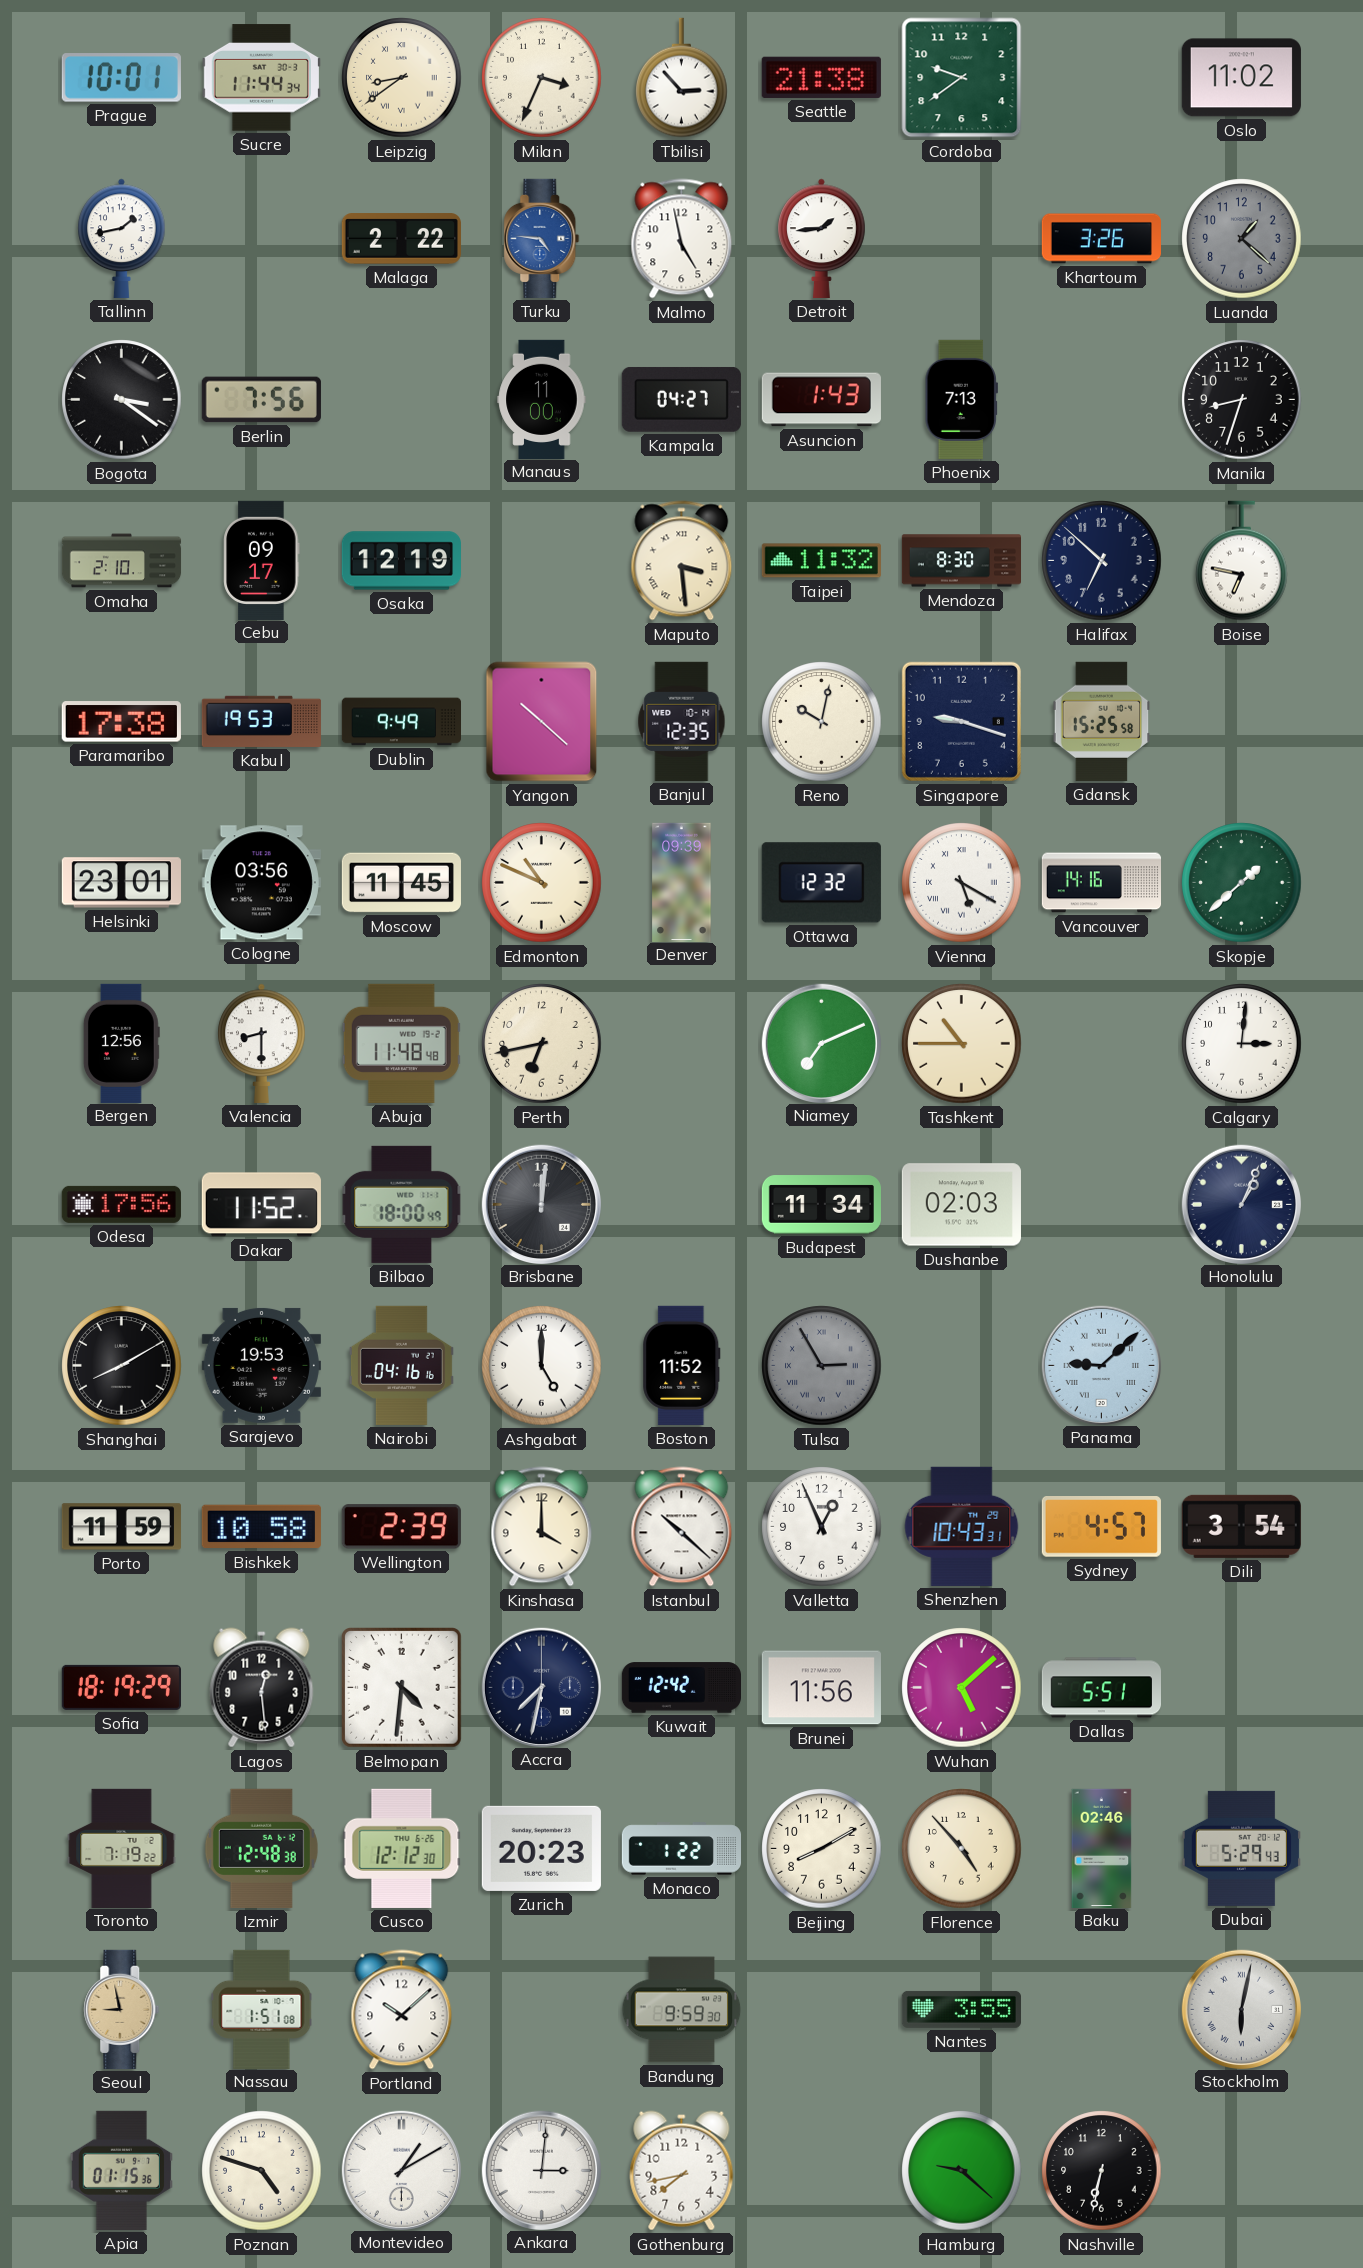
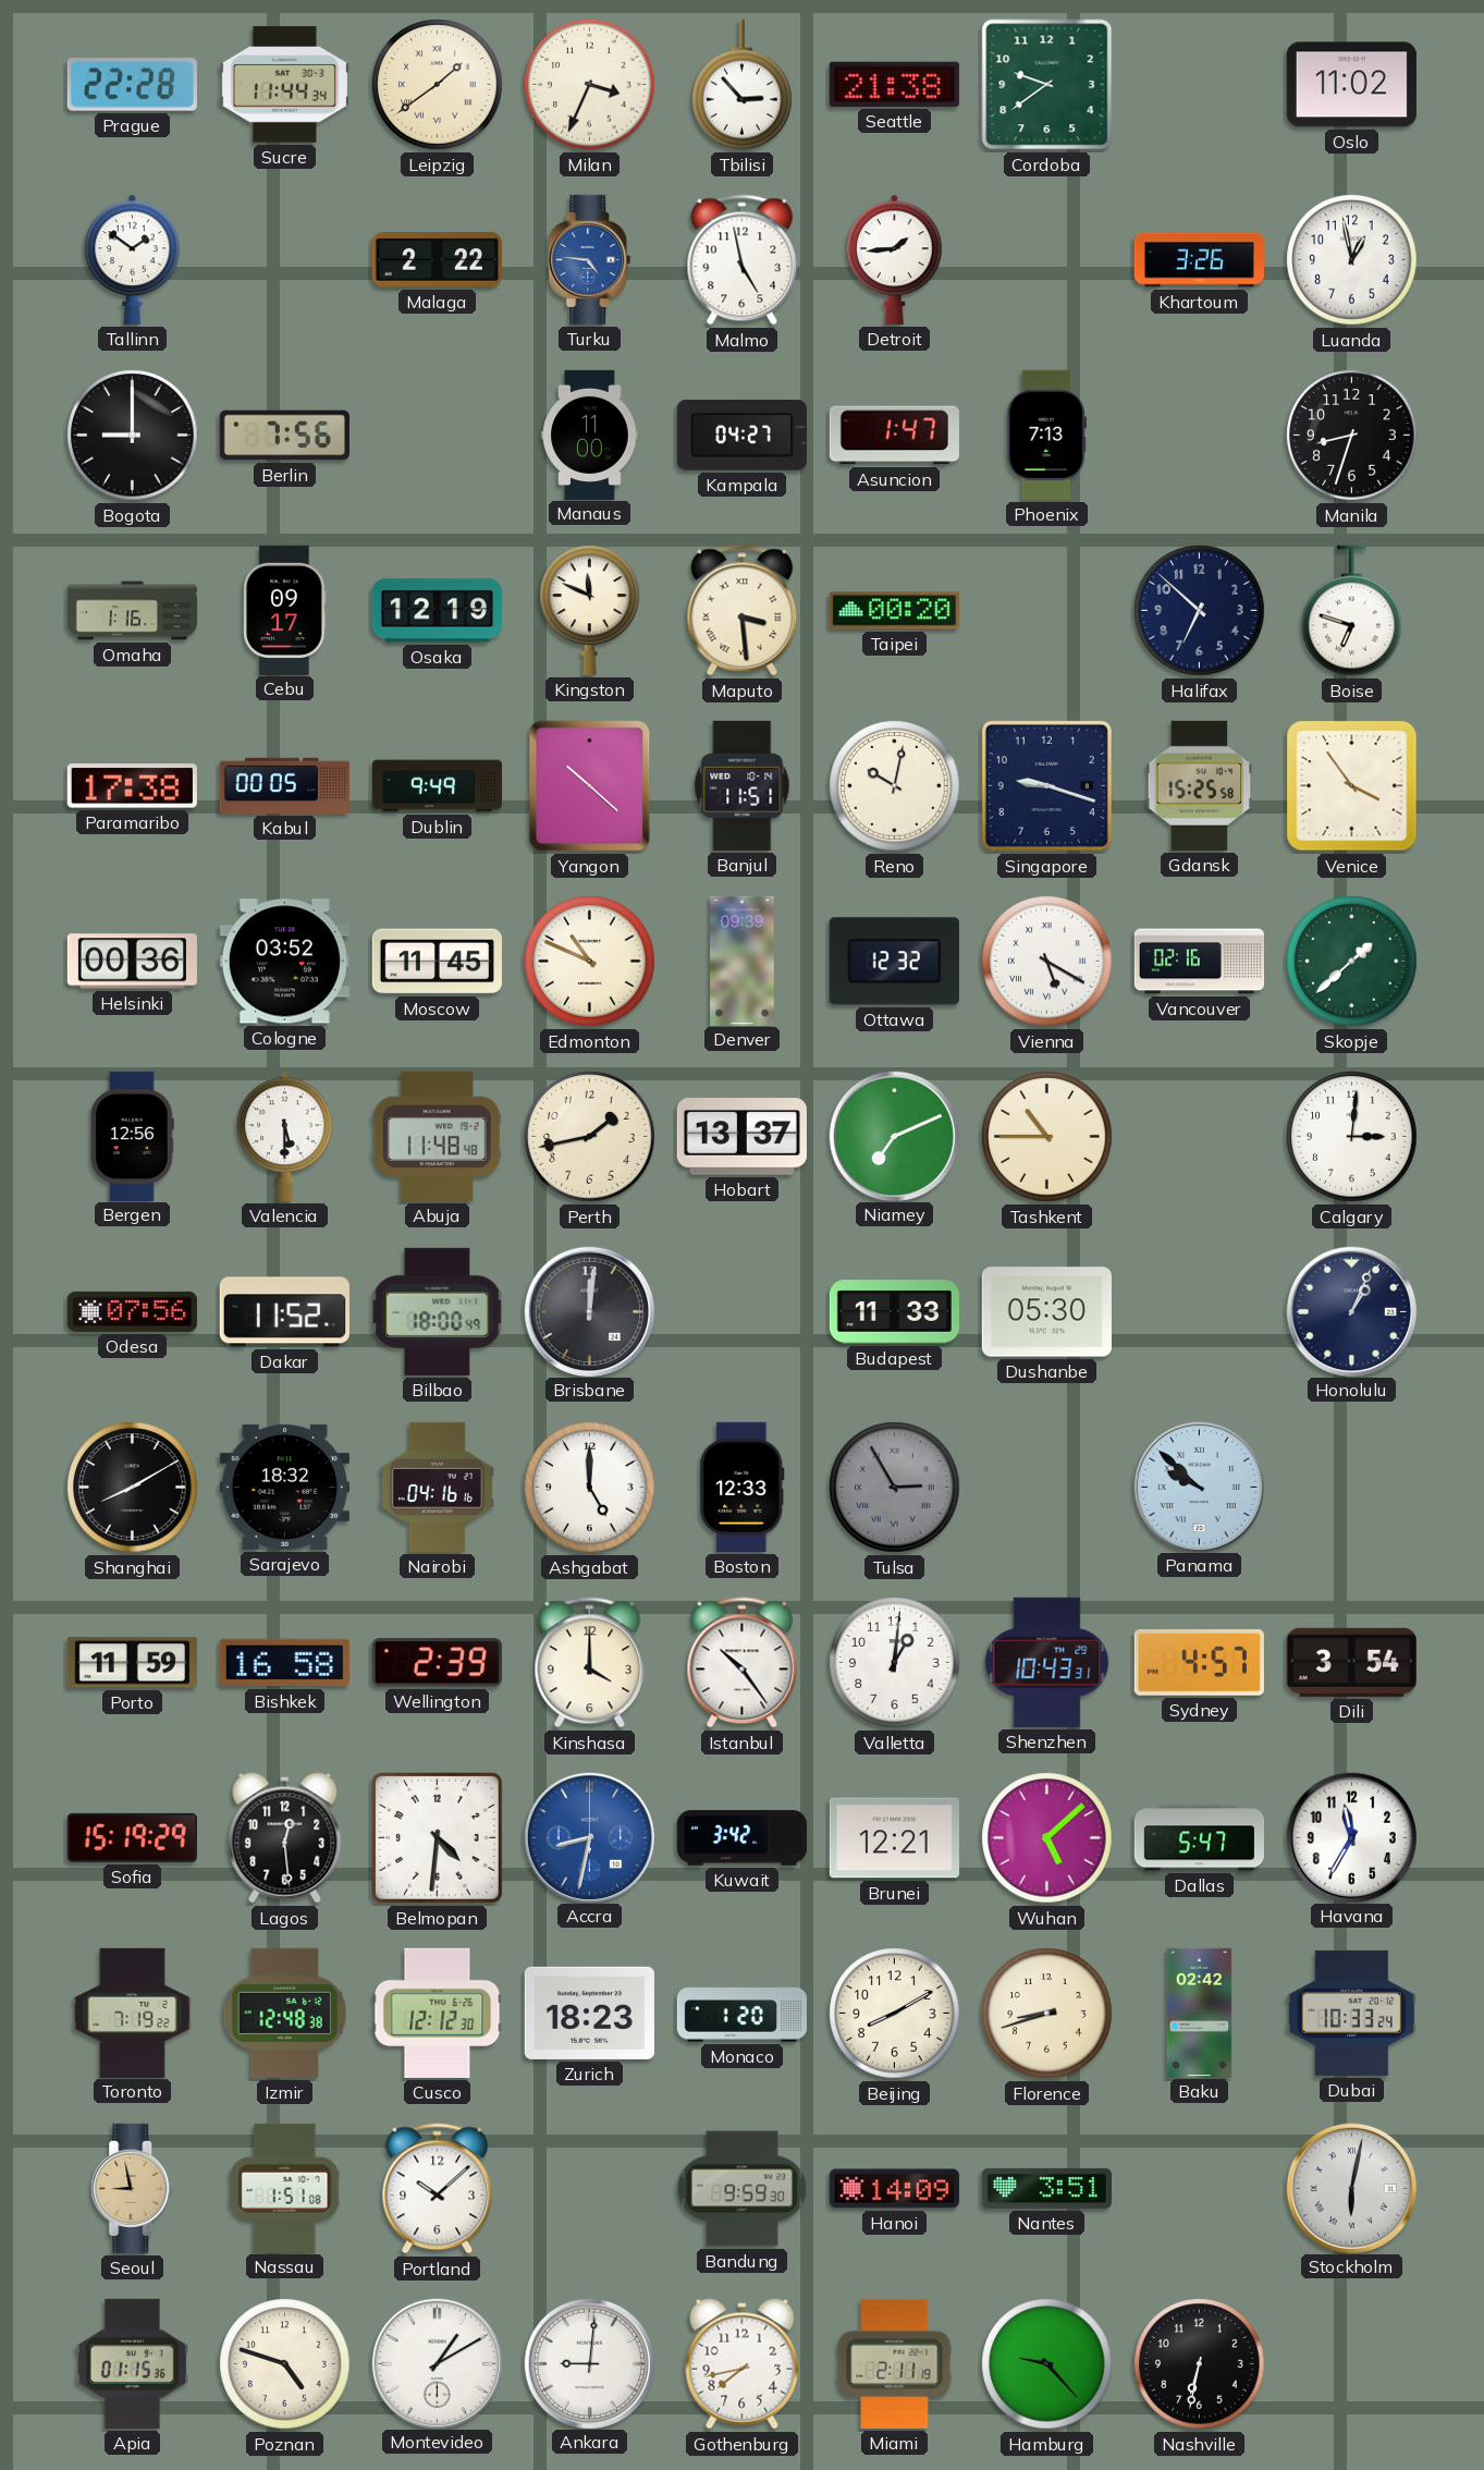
Prague: 10:01 -> 22:28 (132, 85)
Leipzig: 8:39 -> 1:39 (438, 85)
Tallinn: 1:43 -> 1:51 (133, 259)
Luanda: 1:22 -> 12:58 (1352, 260)
Luanda dial: grey -> white (1352, 260)
Bogota: 3:21 -> 9:00 (133, 436)
Asuncion: 1:43 -> 1:47 (894, 436)
Omaha: 2:10 -> 1:16 (133, 611)
Kingston: none -> 11:49 (590, 610)
Taipei: 11:32 -> 00:20 (894, 611)
Mendoza: 8:30 -> none (961, 561)
Boise: 6:47 -> 6:48 (1352, 611)
Kabul: 19:53 -> 00:05 (284, 785)
Banjul: 12:35 -> 11:51 (743, 785)
Venice: none -> 3:54 (1352, 786)
Helsinki: 23:01 -> 00:36 (132, 962)
Cologne: 03:56 -> 03:52 (284, 962)
Vancouver: 14:16 -> 02:16 (1199, 962)
Valencia: 8:30 -> 5:30 (285, 1136)
Perth: 6:43 -> 1:43 (590, 1137)
Hobart: none -> 13:37 (741, 1137)
Odesa: 17:56 -> 07:56 (132, 1311)
Budapest: 11:34 -> 11:33 (894, 1312)
Dushanbe: 02:03 -> 05:30 (1046, 1312)
Sarajevo: 19:53 -> 18:32 (284, 1487)
Boston: 11:52 -> 12:33 (743, 1487)
Panama: 9:08 -> 9:52 (1199, 1487)
Bishkek: 10:58 -> 16:58 (284, 1663)
Istanbul: 10:22 -> 10:24 (743, 1663)
Valletta: 12:56 -> 1:01 (895, 1663)
Sofia: 18:19 -> 15:19 (132, 1837)
Accra: 7:32 -> 8:32 (589, 1837)
Accra dial: navy -> blue (589, 1837)
Kuwait: 12:42 -> 3:42 (741, 1838)
Brunei: 11:56 -> 12:21 (894, 1838)
Dallas: 5:51 -> 5:47 (1199, 1838)
Havana: none -> 11:35 (1351, 1837)
Zurich: 20:23 -> 18:23 (589, 2013)
Monaco: 1:22 -> 1:20 (741, 2014)
Florence: 4:53 -> 8:42 (1047, 2014)
Baku: 02:46 -> 02:42 (1200, 2013)
Dubai: 5:29 -> 10:33 (1351, 2013)
Hanoi: none -> 14:09 (894, 2189)
Nantes: 3:55 -> 3:51 (1046, 2188)
Ankara: 3:01 -> 9:01 (589, 2363)
Miami: none -> 2:11 (895, 2363)
Hamburg: 9:22 -> 9:23 (1047, 2364)
